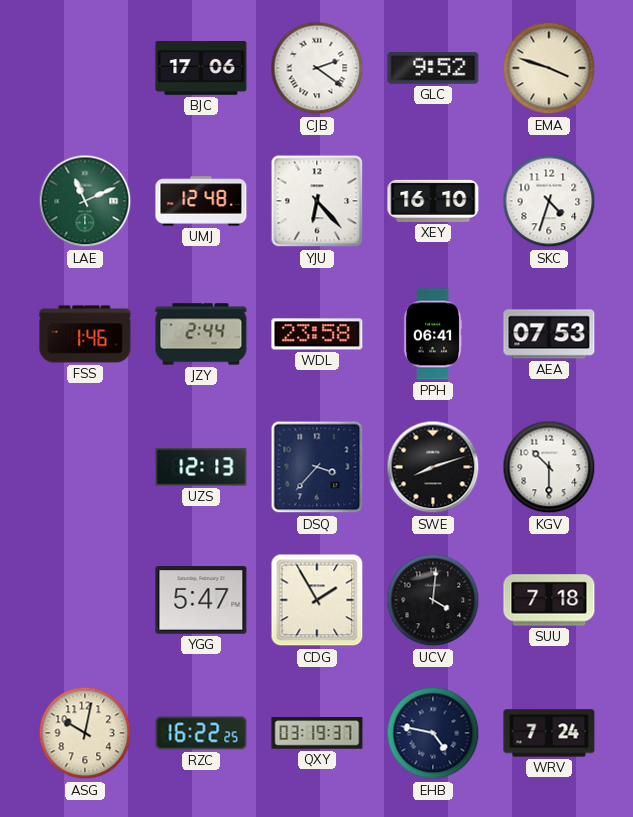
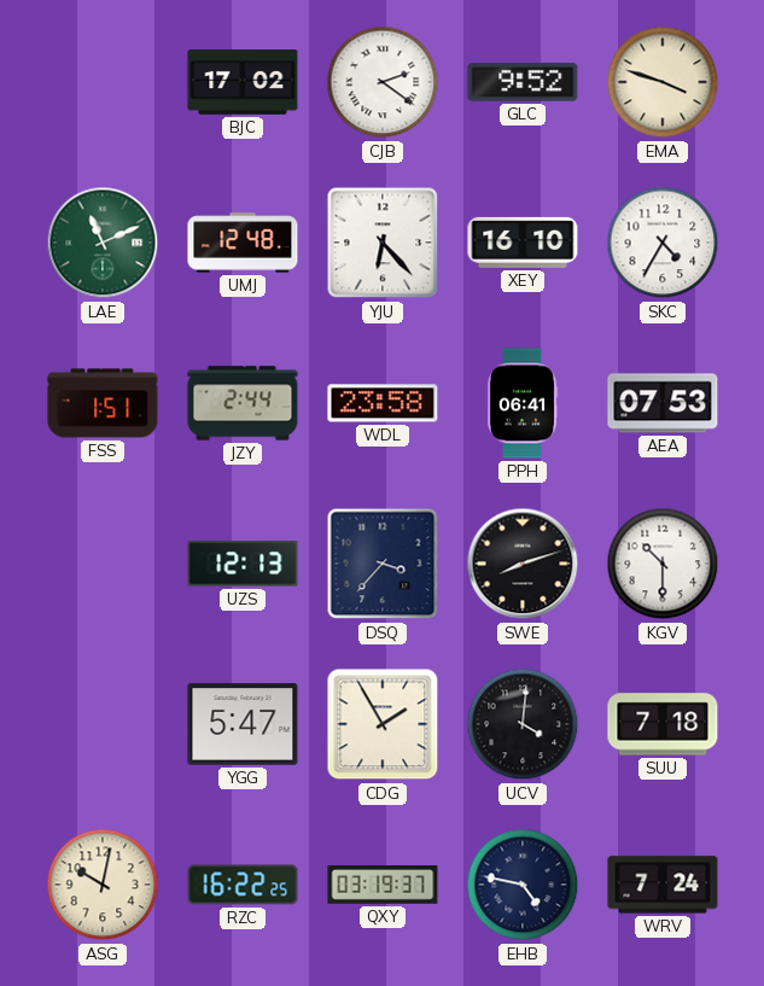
BJC: 17:06 -> 17:02 (243, 83)
SKC: 4:33 -> 4:35 (663, 243)
FSS: 1:46 -> 1:51 (103, 403)
